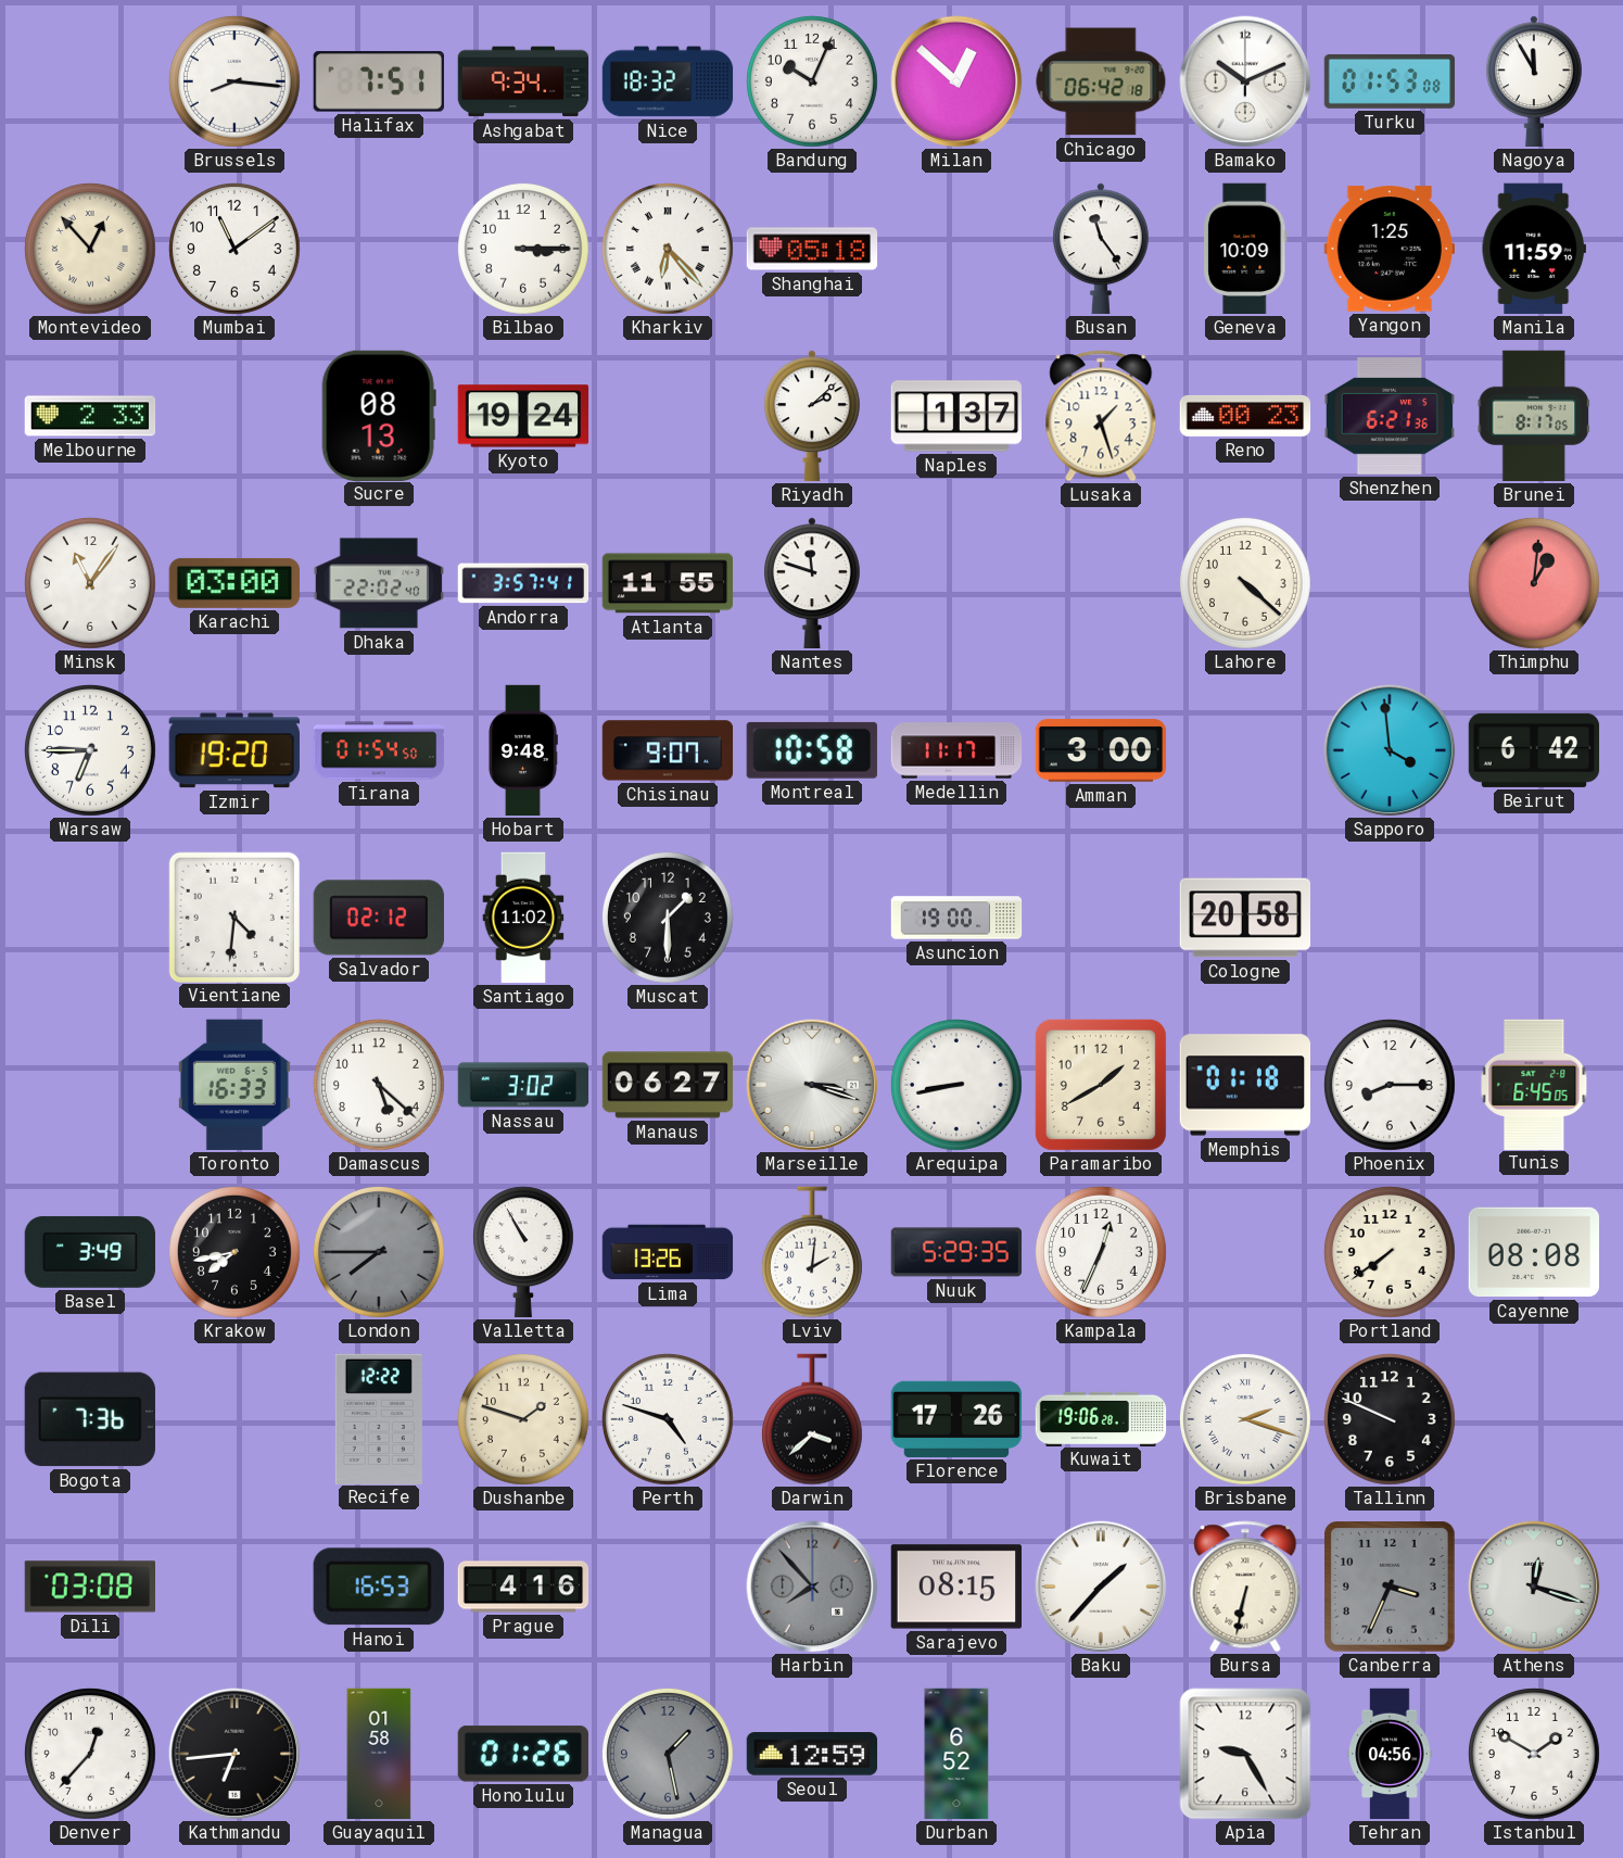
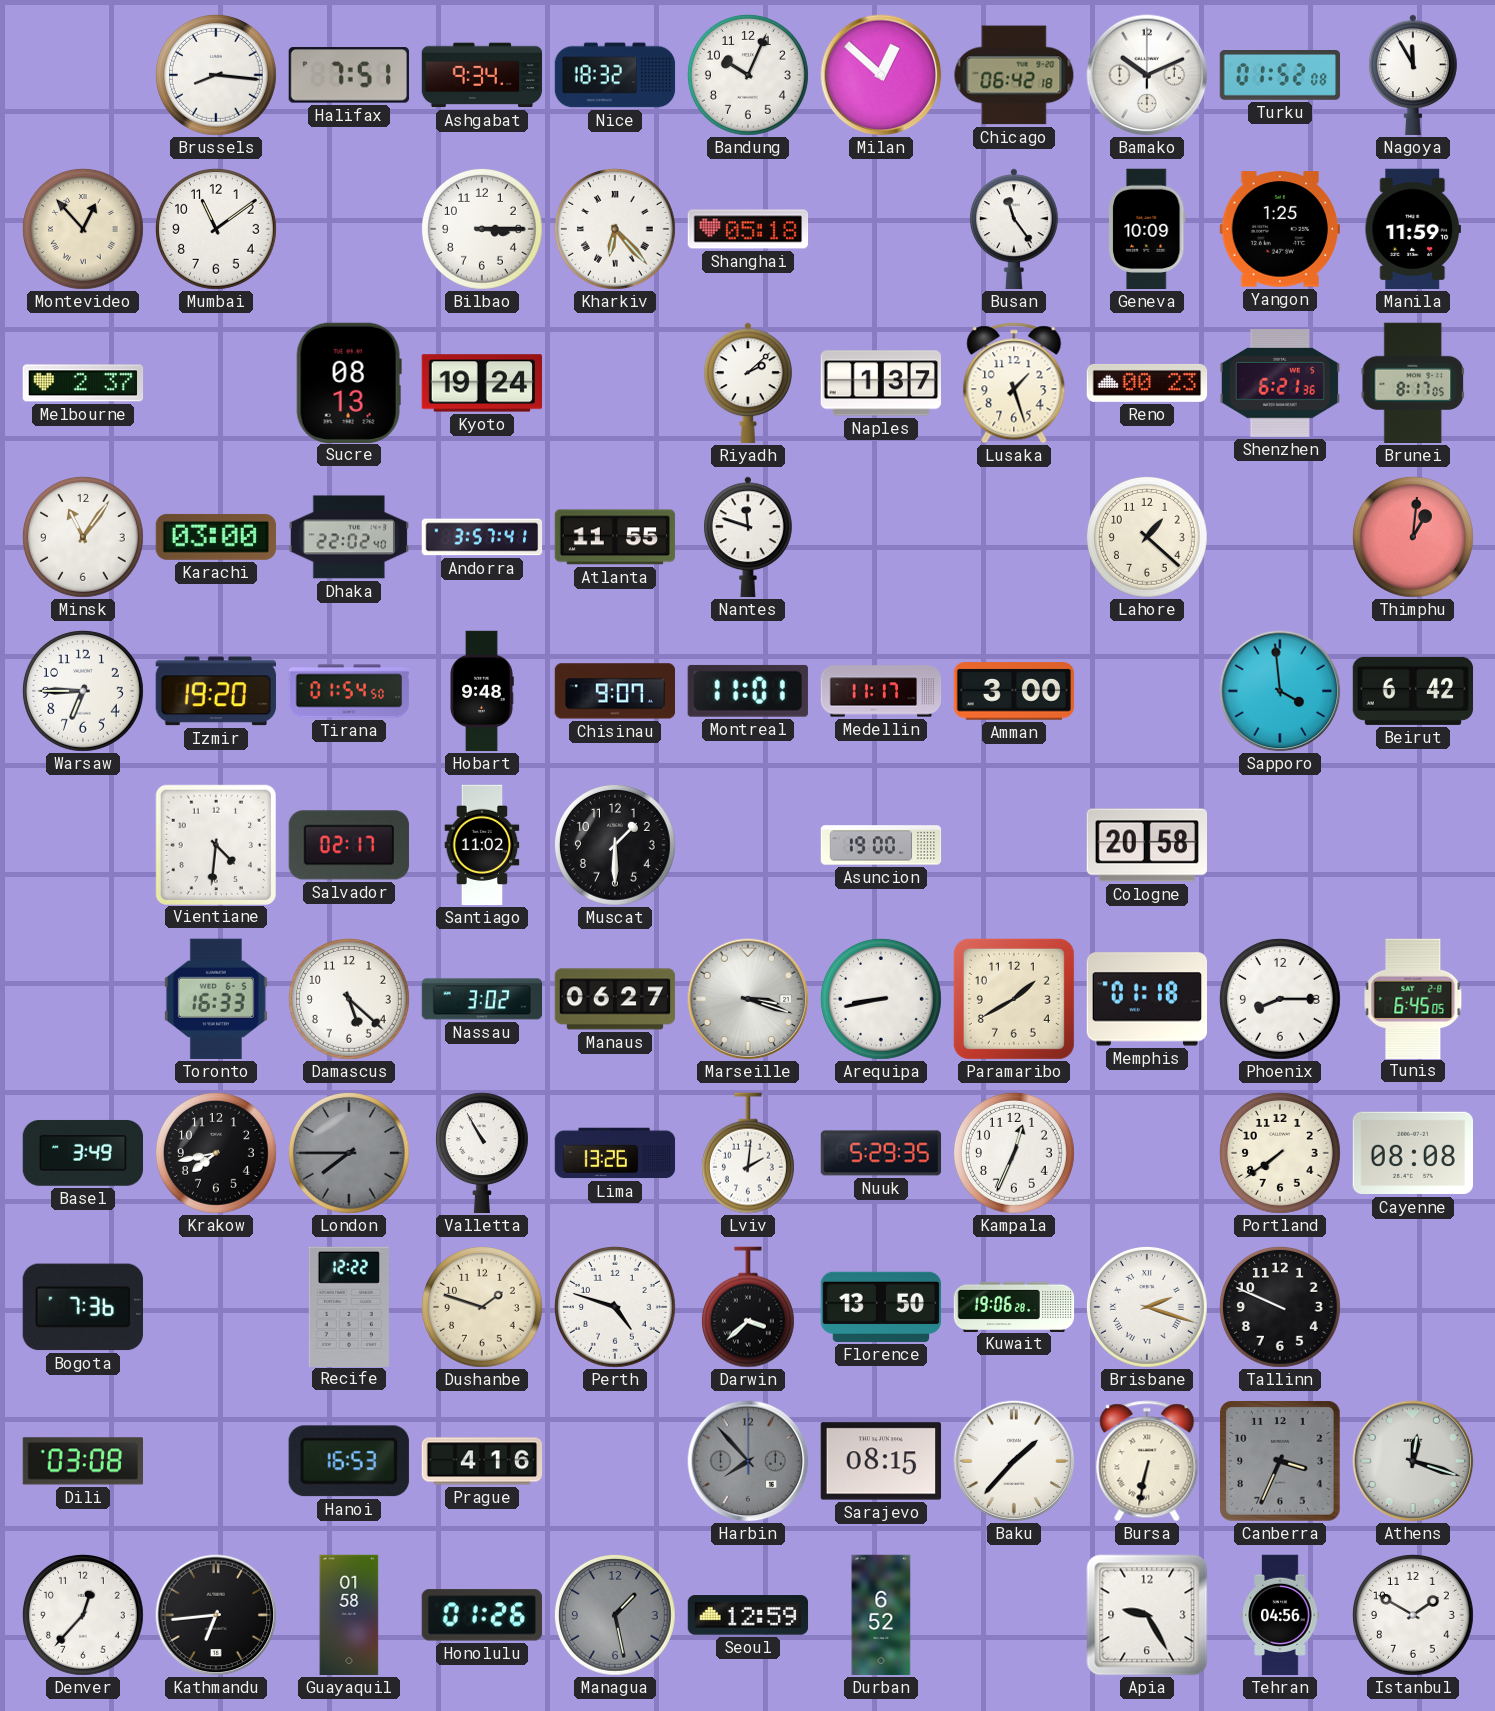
Turku: 01:53 -> 01:52 (1280, 76)
Melbourne: 2:33 -> 2:37 (83, 383)
Lahore: 4:22 -> 1:22 (1148, 538)
Montreal: 10:58 -> 11:01 (748, 691)
Salvador: 02:12 -> 02:17 (348, 845)
Florence: 17:26 -> 13:50 (881, 1307)
